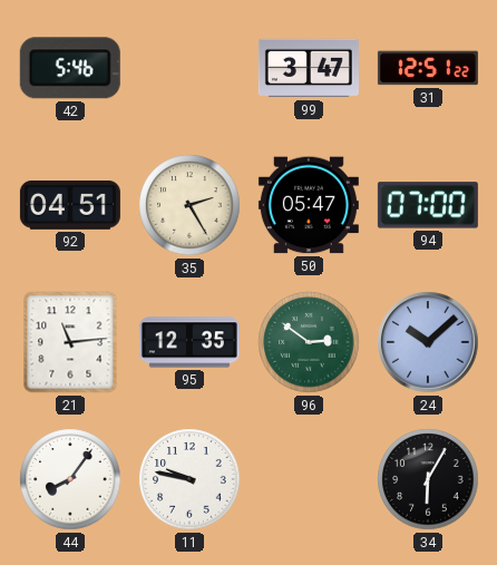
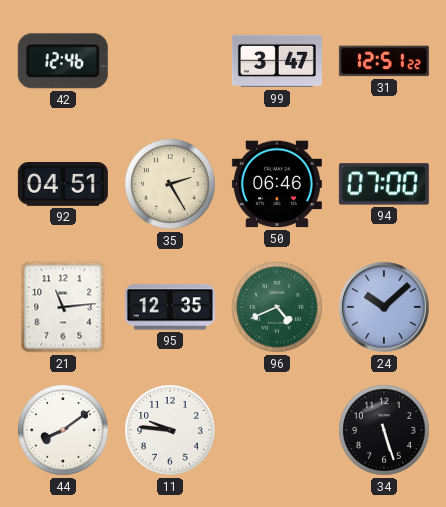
42: 5:46 -> 12:46 (63, 61)
50: 05:47 -> 06:46 (277, 184)
96: 2:51 -> 4:41 (277, 307)
44: 8:06 -> 8:09 (63, 430)
11: 9:47 -> 9:46 (170, 430)
34: 6:05 -> 5:27 (384, 430)
